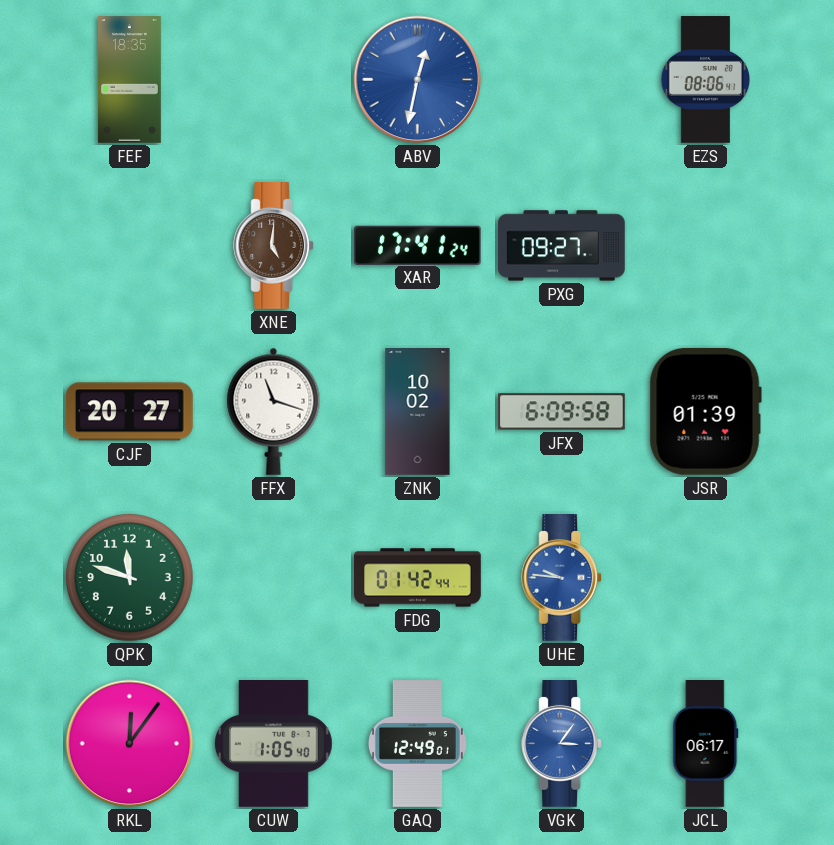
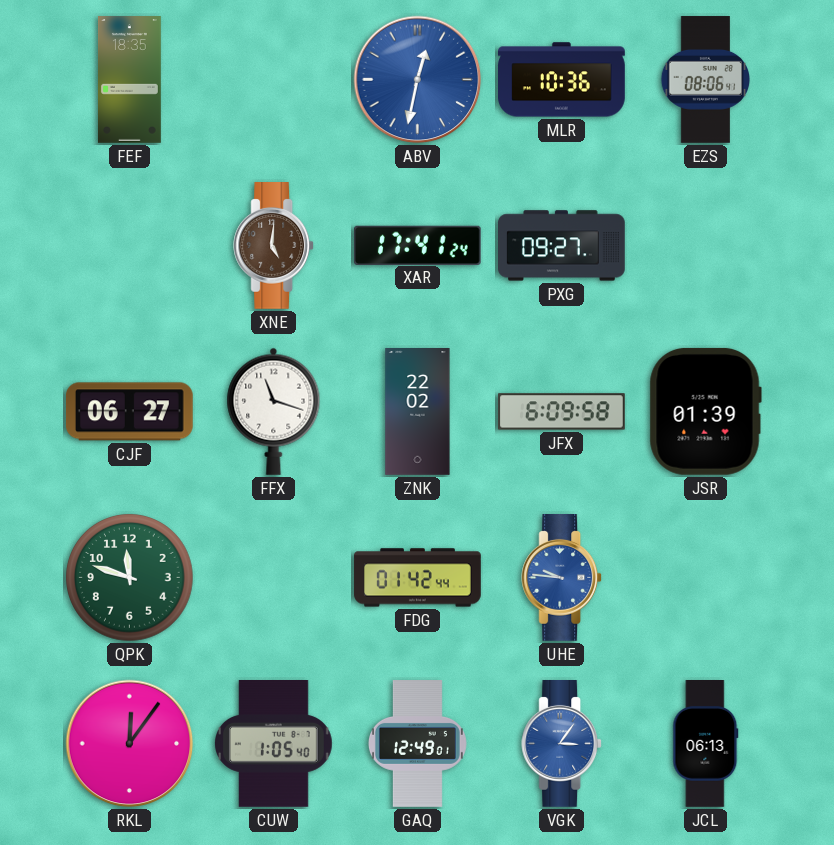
MLR: none -> 10:36 (562, 80)
CJF: 20:27 -> 06:27 (129, 412)
ZNK: 10:02 -> 22:02 (418, 412)
JCL: 06:17 -> 06:13 (706, 744)
